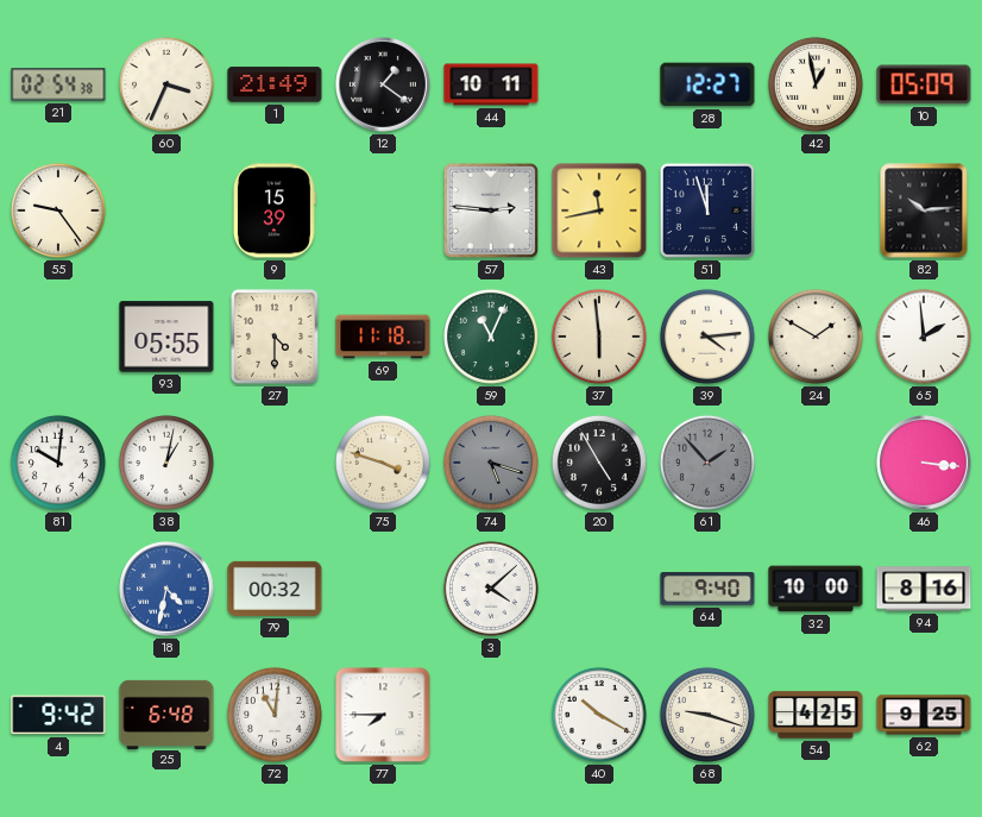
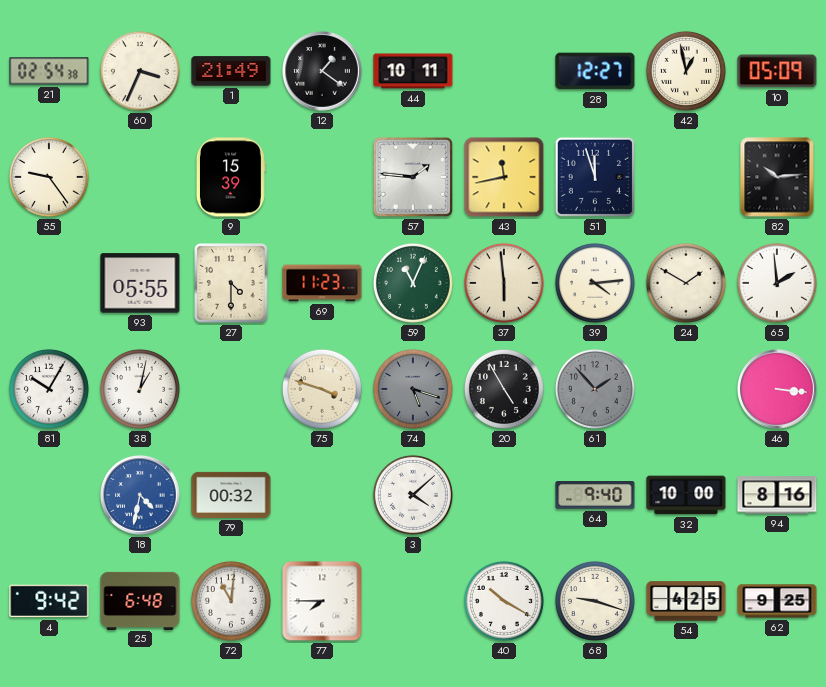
57: 2:46 -> 1:46 (413, 177)
69: 11:18 -> 11:23 (322, 283)
81: 10:01 -> 10:05 (49, 389)
